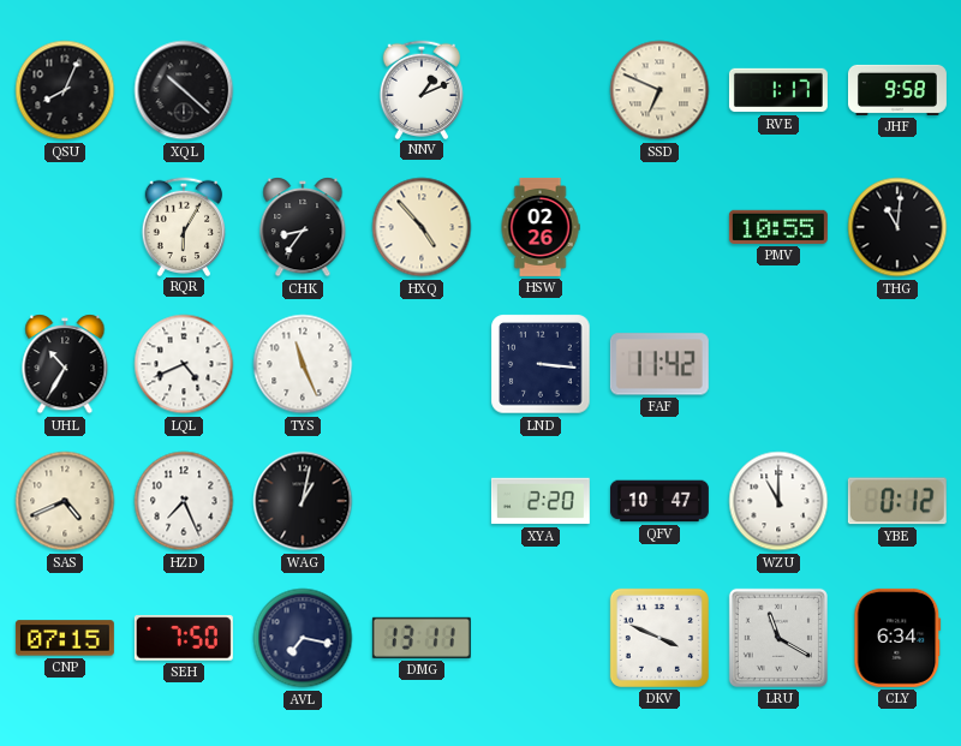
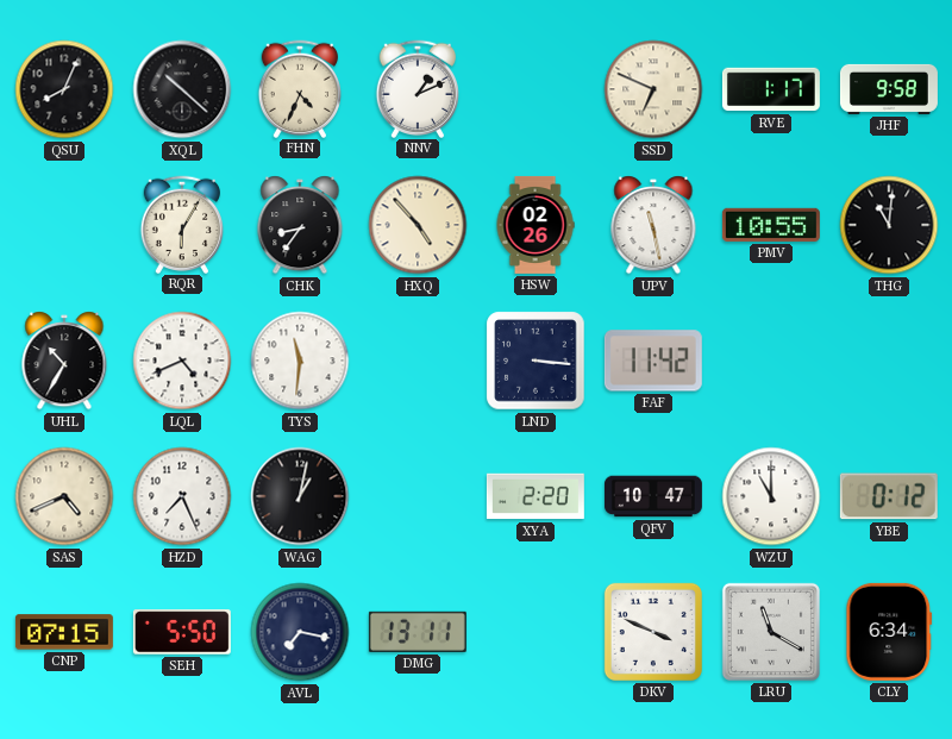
FHN: none -> 4:34 (300, 88)
UPV: none -> 11:28 (653, 225)
TYS: 11:26 -> 11:31 (300, 361)
SEH: 7:50 -> 5:50 (182, 632)
